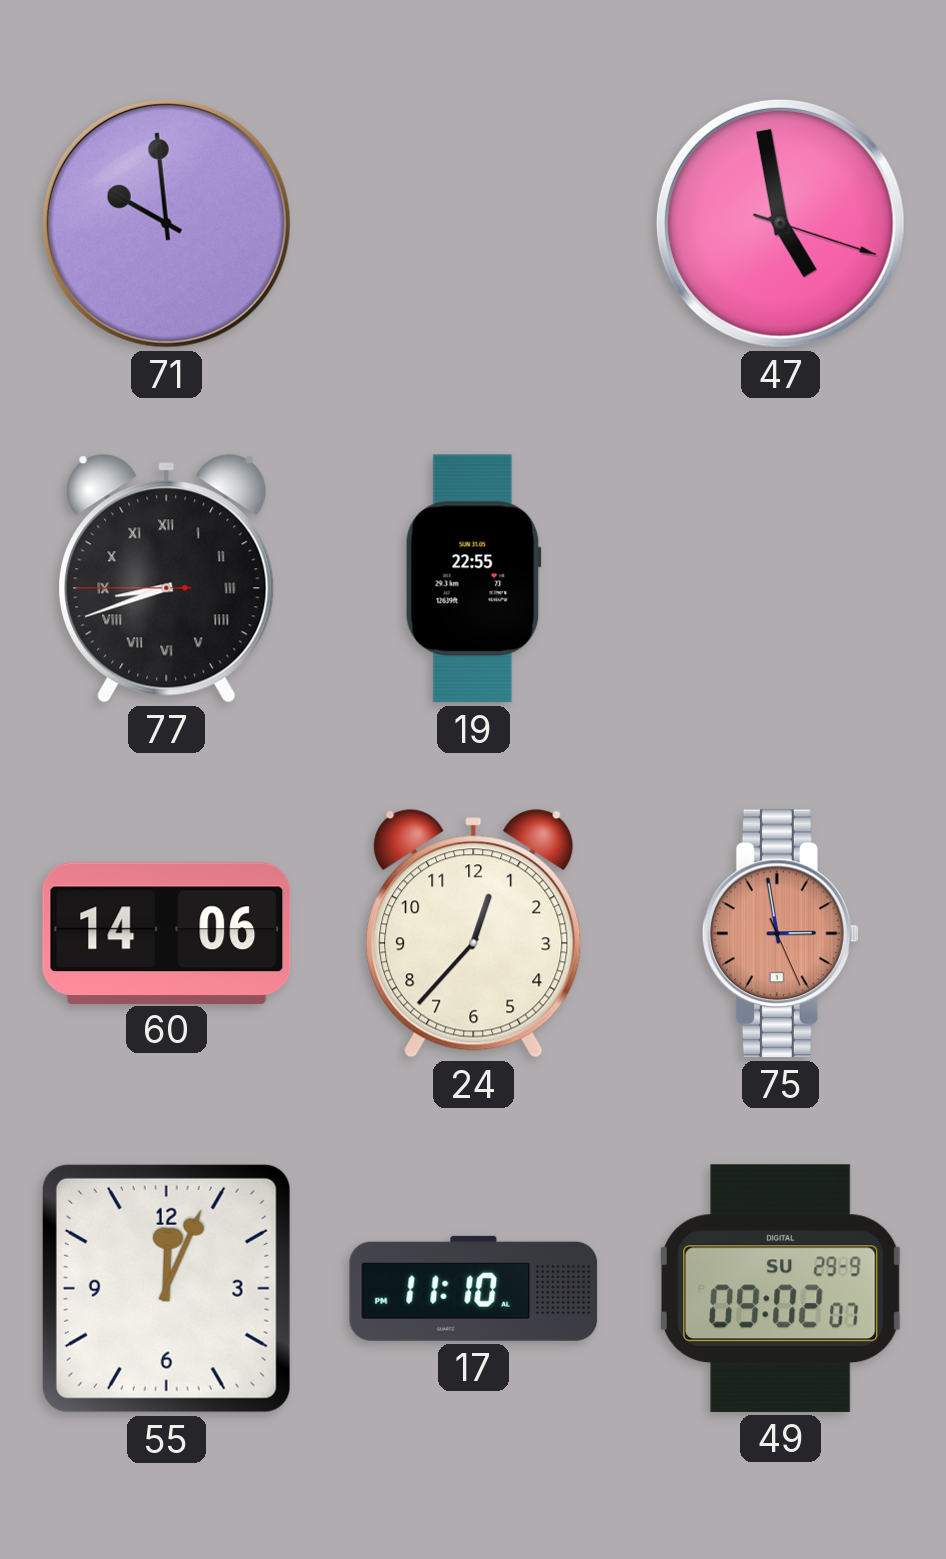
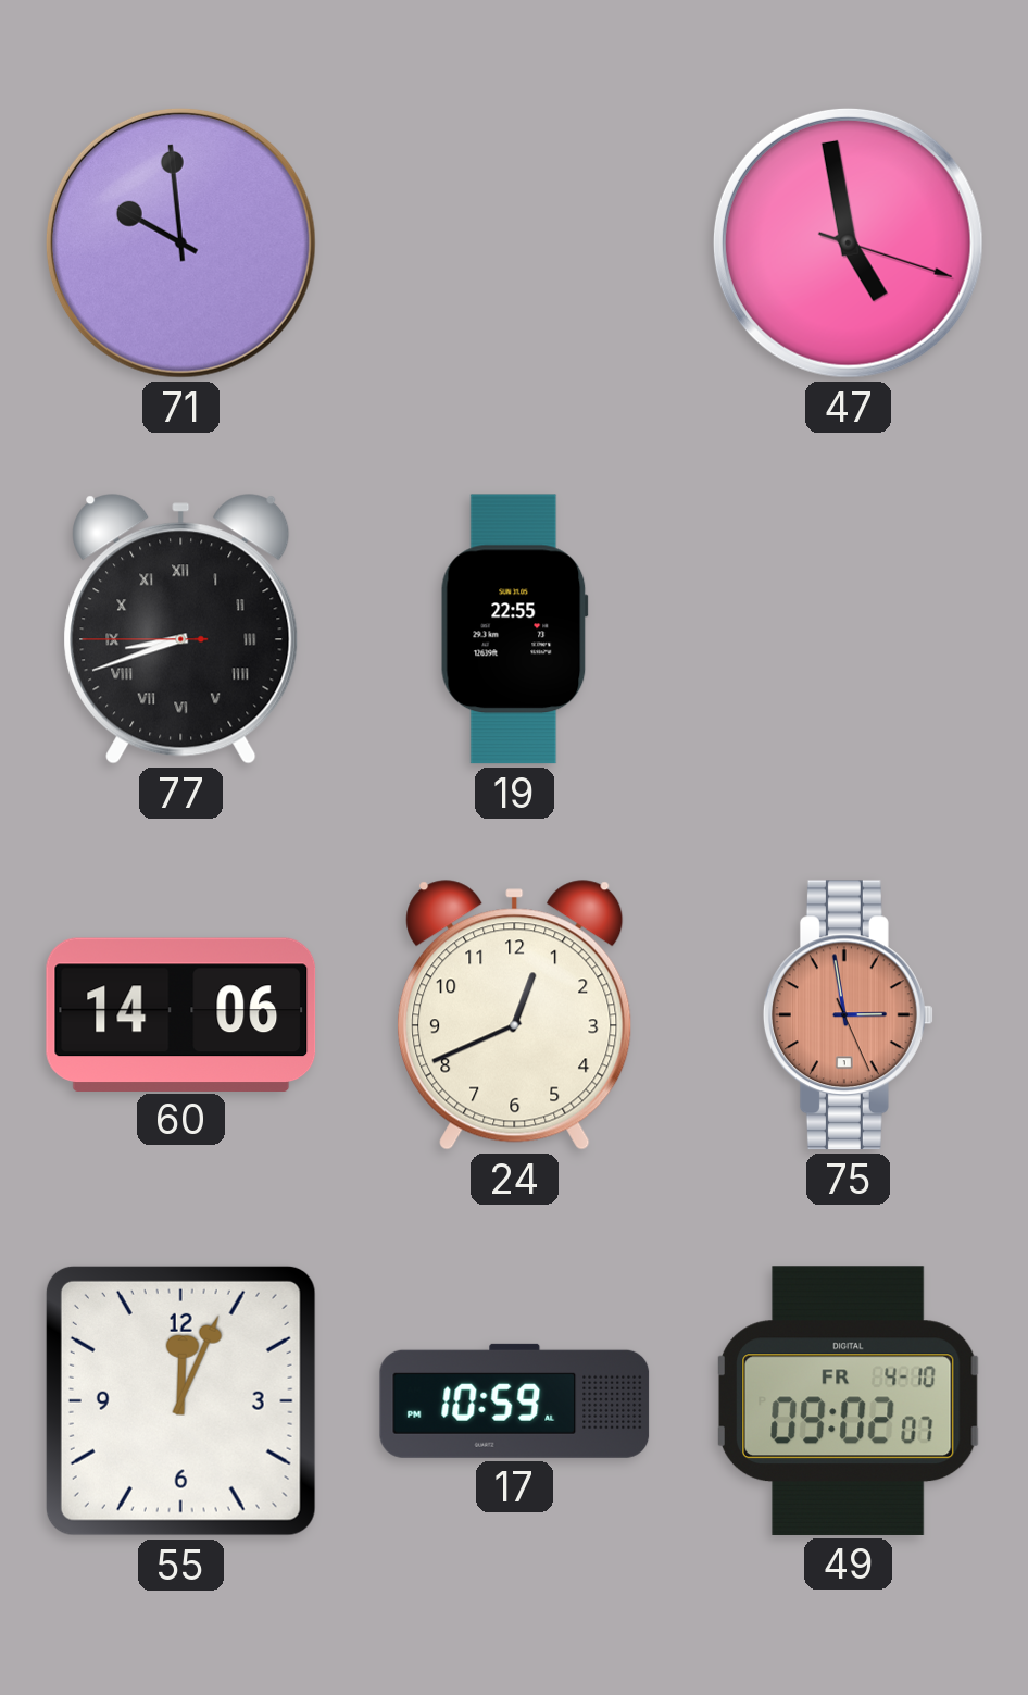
24: 12:37 -> 12:41 (515, 1015)
17: 11:10 -> 10:59 (515, 1400)
49 date: SU 29-9 -> FR 4-10 (848, 1400)
